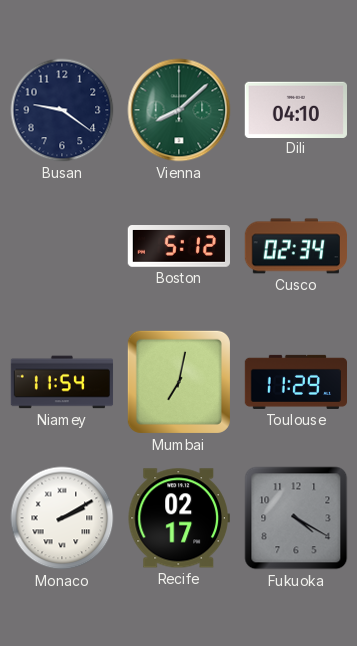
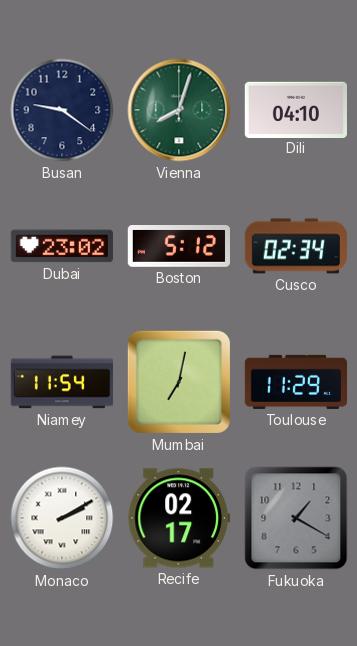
Vienna: 8:08 -> 8:03 (179, 110)
Dubai: none -> 23:02 (62, 246)
Fukuoka: 4:20 -> 1:20 (296, 518)
